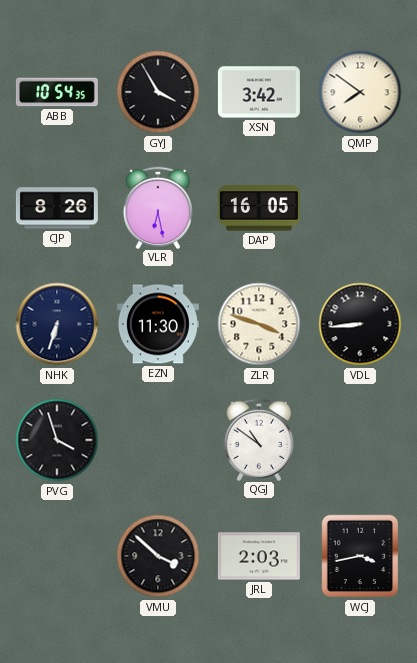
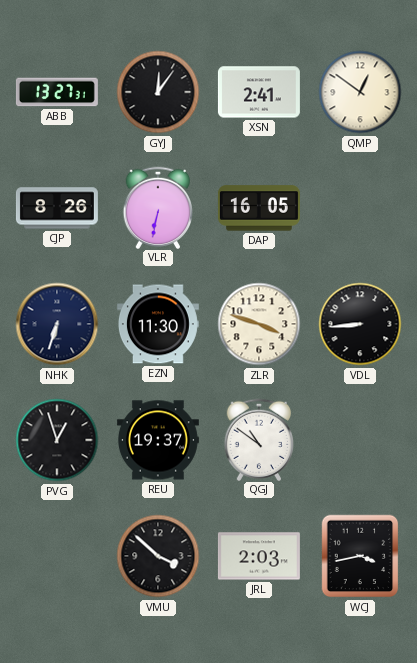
ABB: 10:54 -> 13:27 (57, 92)
GYJ: 3:55 -> 12:06 (158, 92)
XSN: 3:42 -> 2:41 (259, 92)
QMP: 7:51 -> 12:51 (360, 92)
VLR: 6:28 -> 6:32 (157, 207)
PVG: 3:57 -> 12:57 (57, 440)
REU: none -> 19:37 (158, 440)
